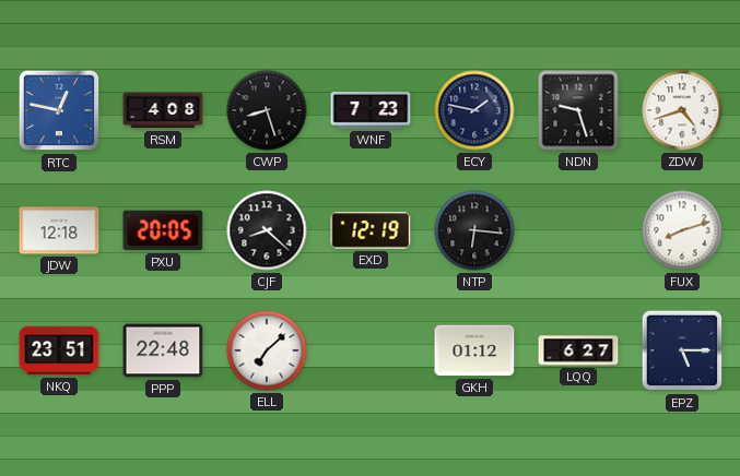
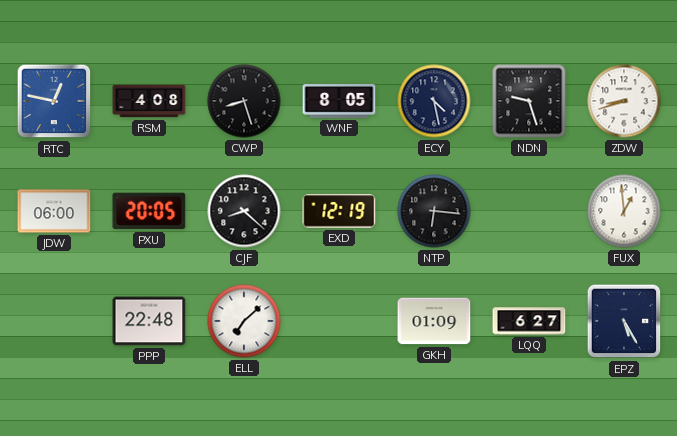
WNF: 7:23 -> 8:05 (339, 101)
ECY: 1:47 -> 4:28 (434, 101)
ZDW: 4:42 -> 8:42 (624, 101)
JDW: 12:18 -> 06:00 (54, 211)
FUX: 8:12 -> 12:59 (624, 211)
NKQ: 23:51 -> none (59, 350)
GKH: 01:12 -> 01:09 (434, 321)
EPZ: 5:15 -> 5:25 (624, 321)
